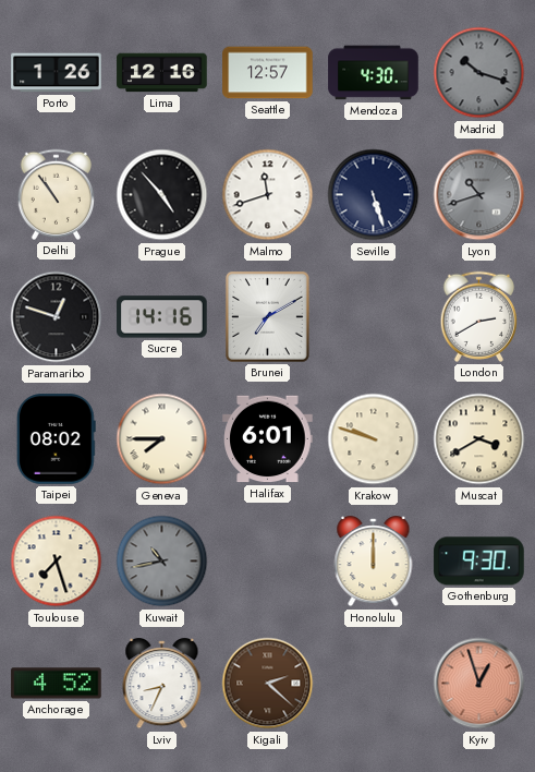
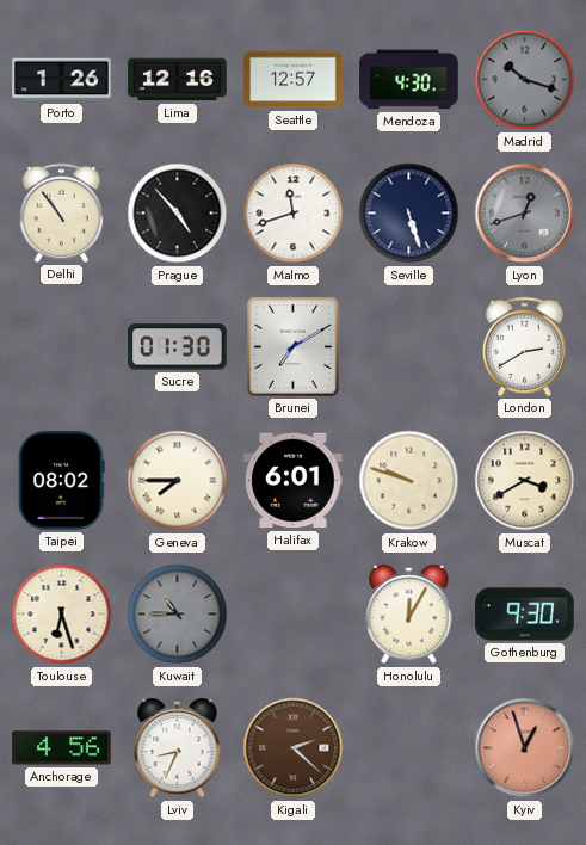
Lyon: 10:42 -> 12:42 (525, 214)
Paramaribo: 12:48 -> none (57, 317)
Sucre: 14:16 -> 01:30 (178, 347)
Toulouse: 7:27 -> 6:27 (62, 615)
Kuwait: 10:43 -> 10:45 (178, 615)
Honolulu: 12:00 -> 12:05 (409, 615)
Anchorage: 4:52 -> 4:56 (62, 748)
